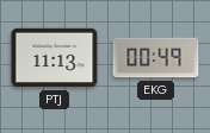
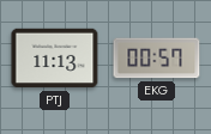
EKG: 00:49 -> 00:57 (157, 59)
